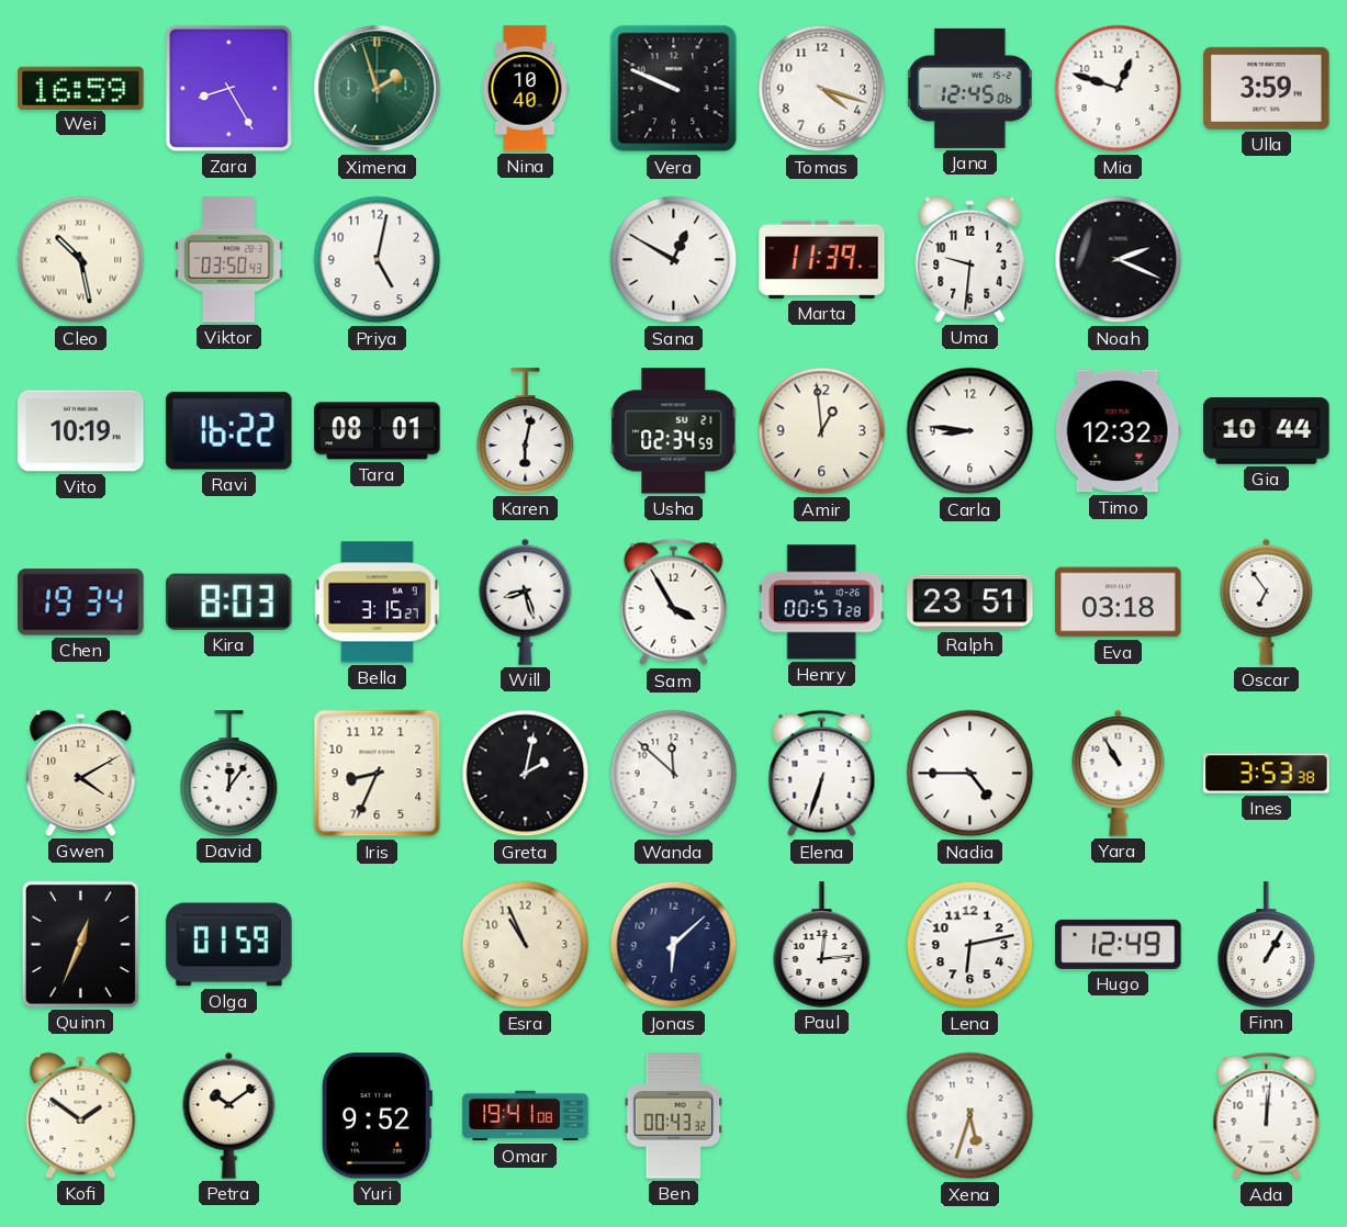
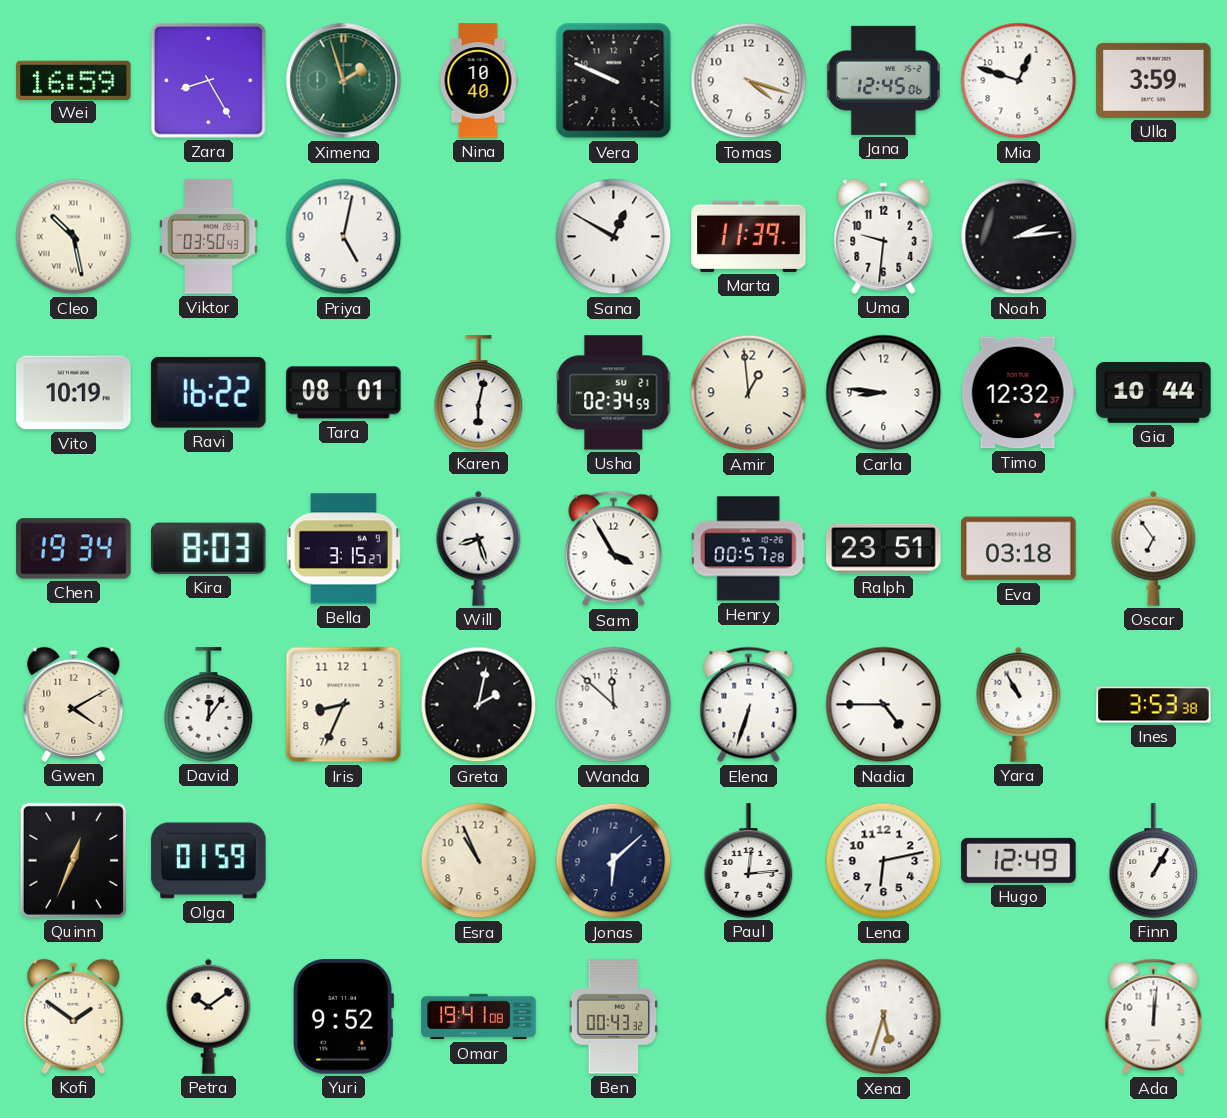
Noah: 2:19 -> 2:14 (1019, 237)
